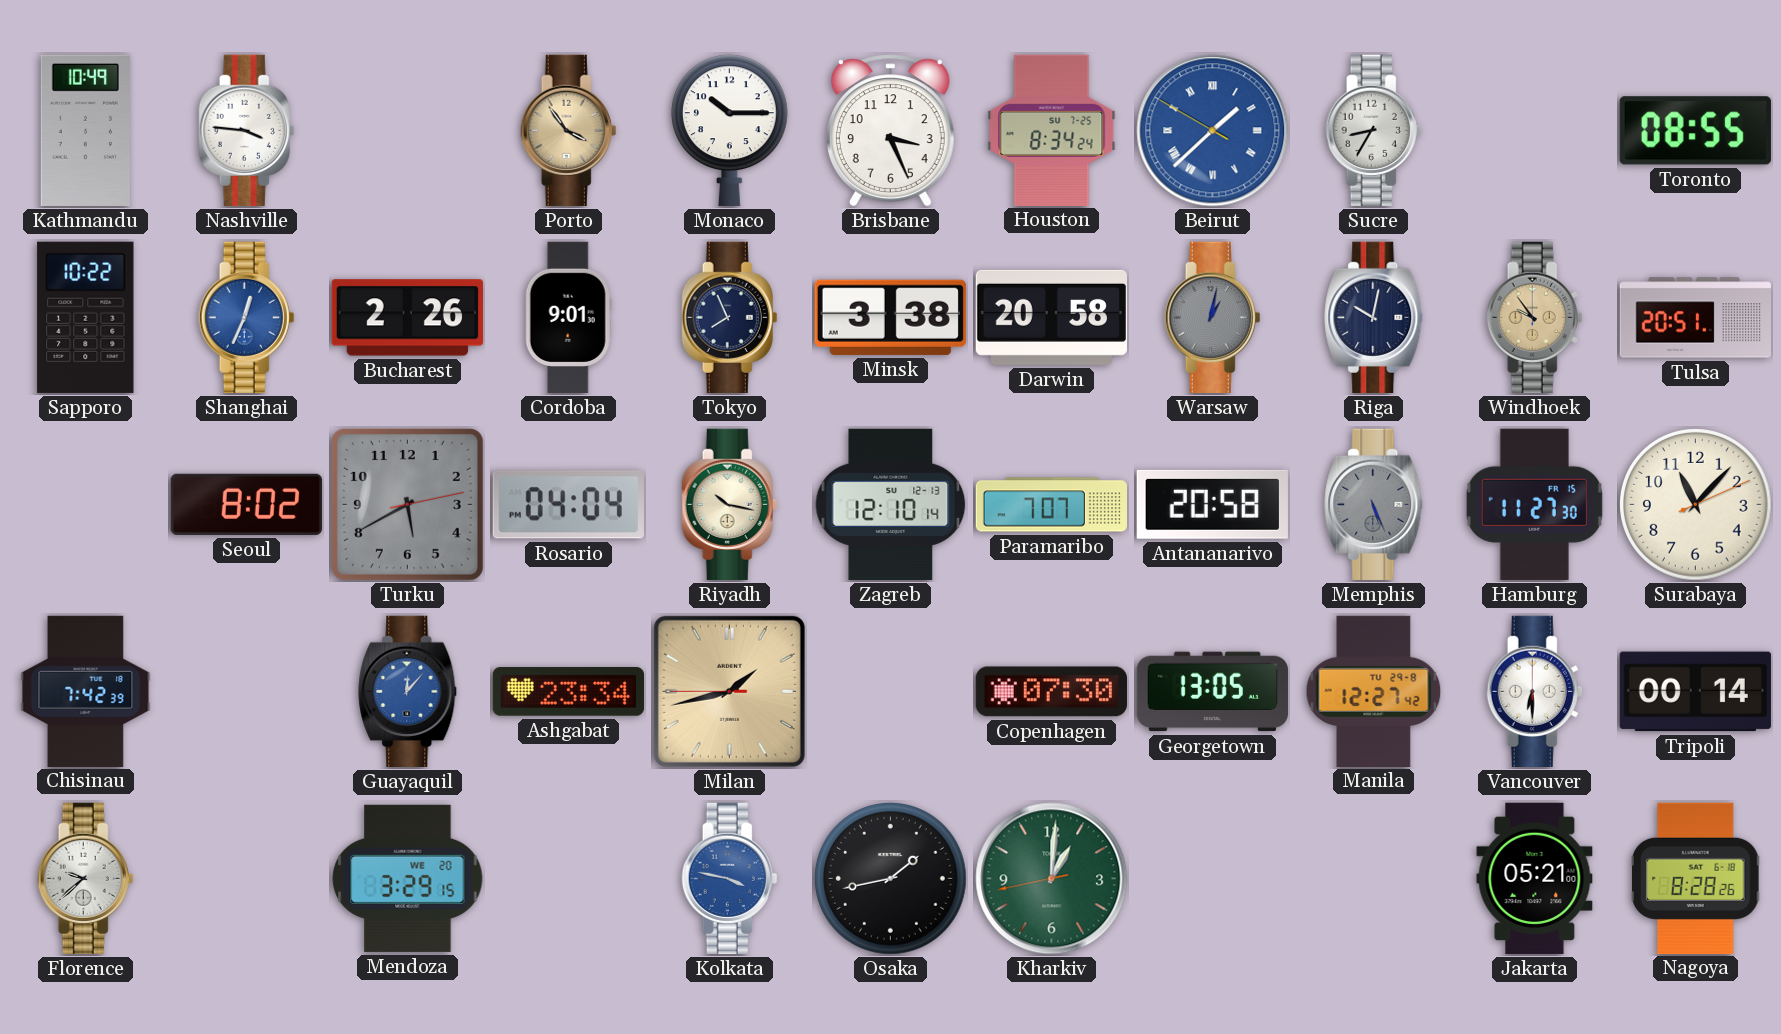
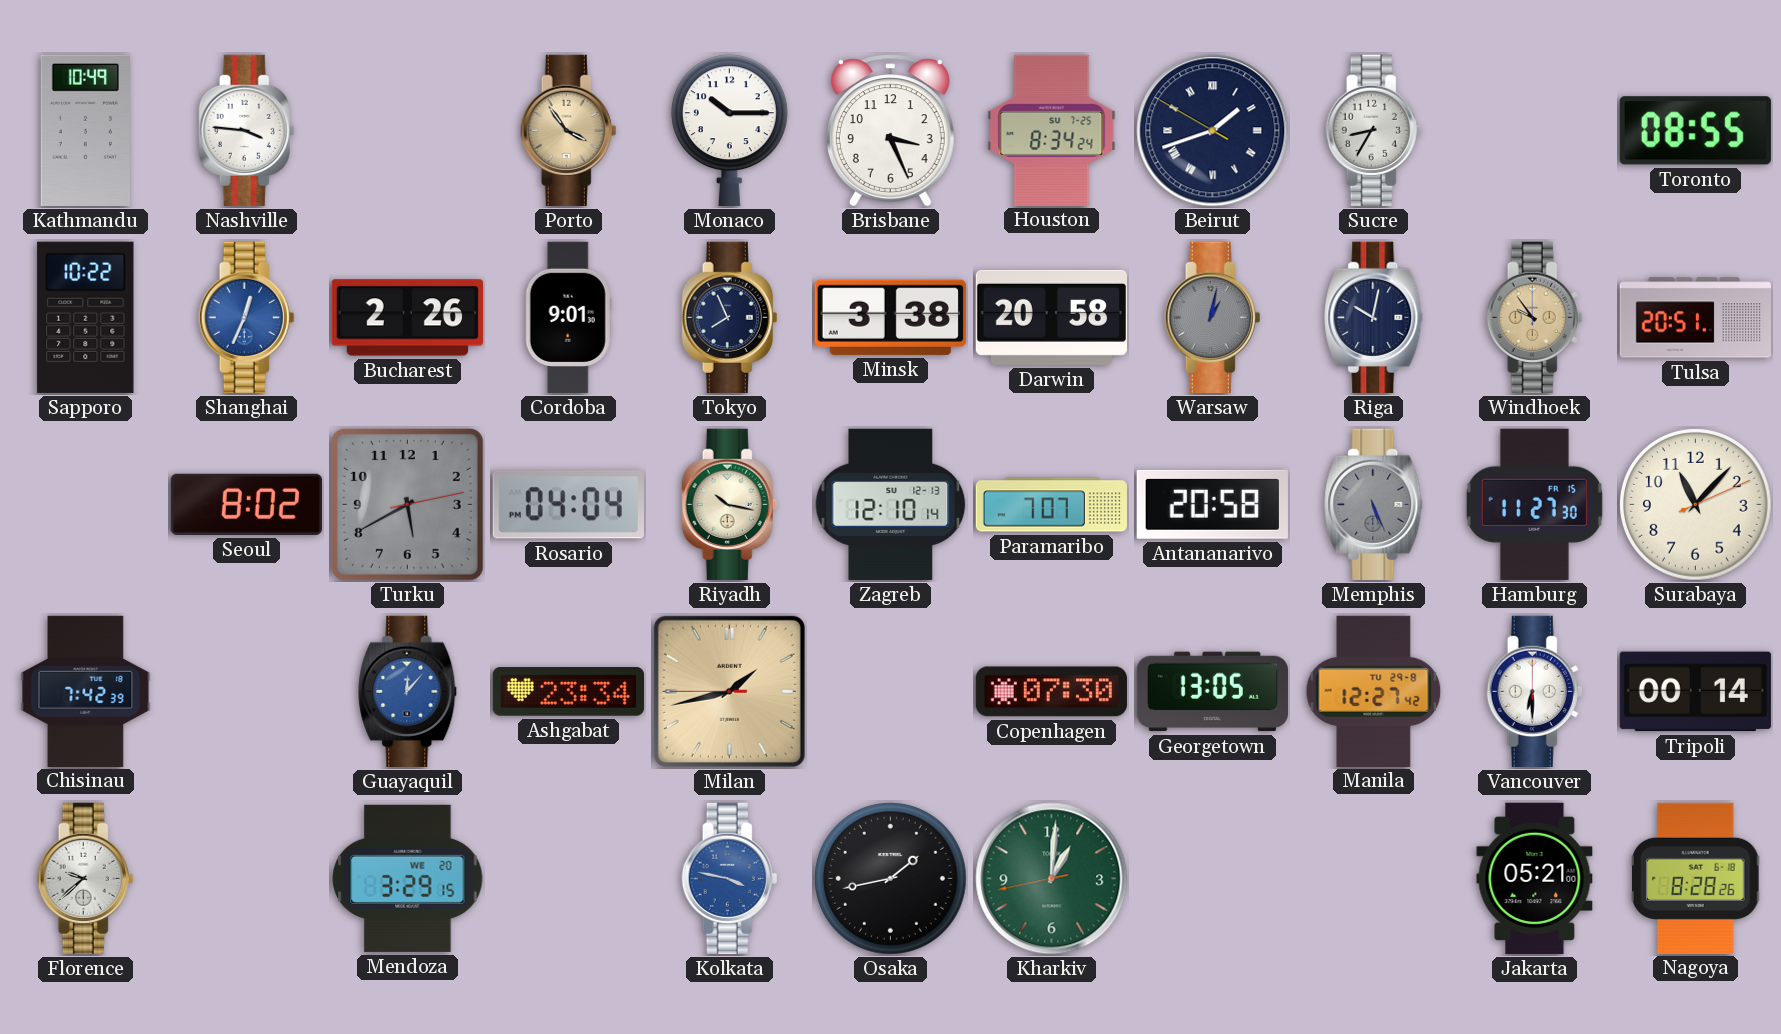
Beirut: 1:37 -> 1:41 (1213, 131)
Beirut dial: blue -> navy (1213, 131)
